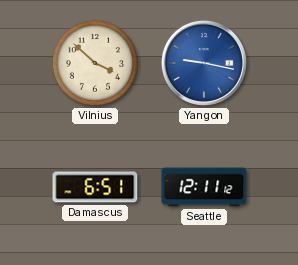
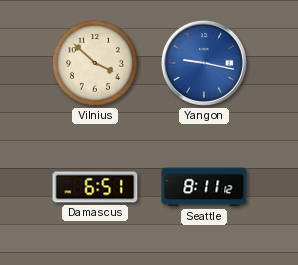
Seattle: 12:11 -> 8:11 (204, 187)
